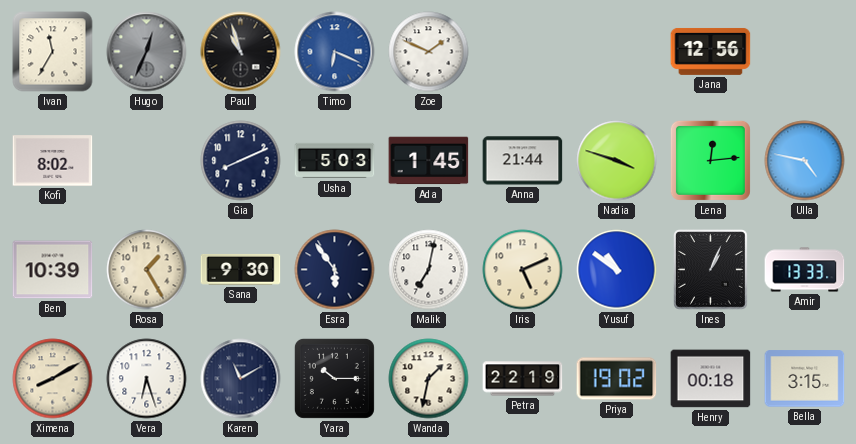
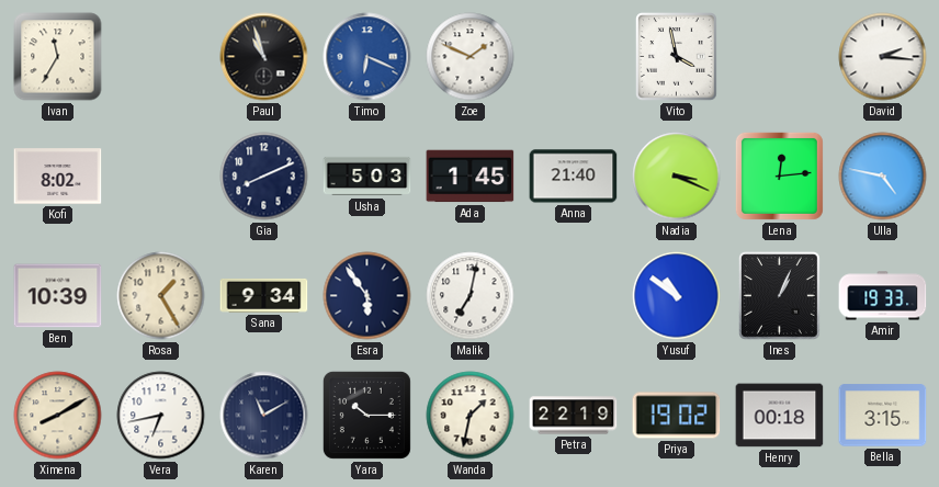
Hugo: 12:34 -> none (147, 52)
Vito: none -> 3:58 (677, 57)
Jana: 12:56 -> none (711, 51)
David: none -> 2:16 (883, 57)
Anna: 21:44 -> 21:40 (574, 177)
Nadia: 3:48 -> 3:19 (677, 177)
Sana: 9:30 -> 9:34 (264, 295)
Iris: 5:11 -> none (523, 270)
Amir: 13:33 -> 19:33 (883, 296)
Vera: 6:27 -> 6:43 (161, 416)
